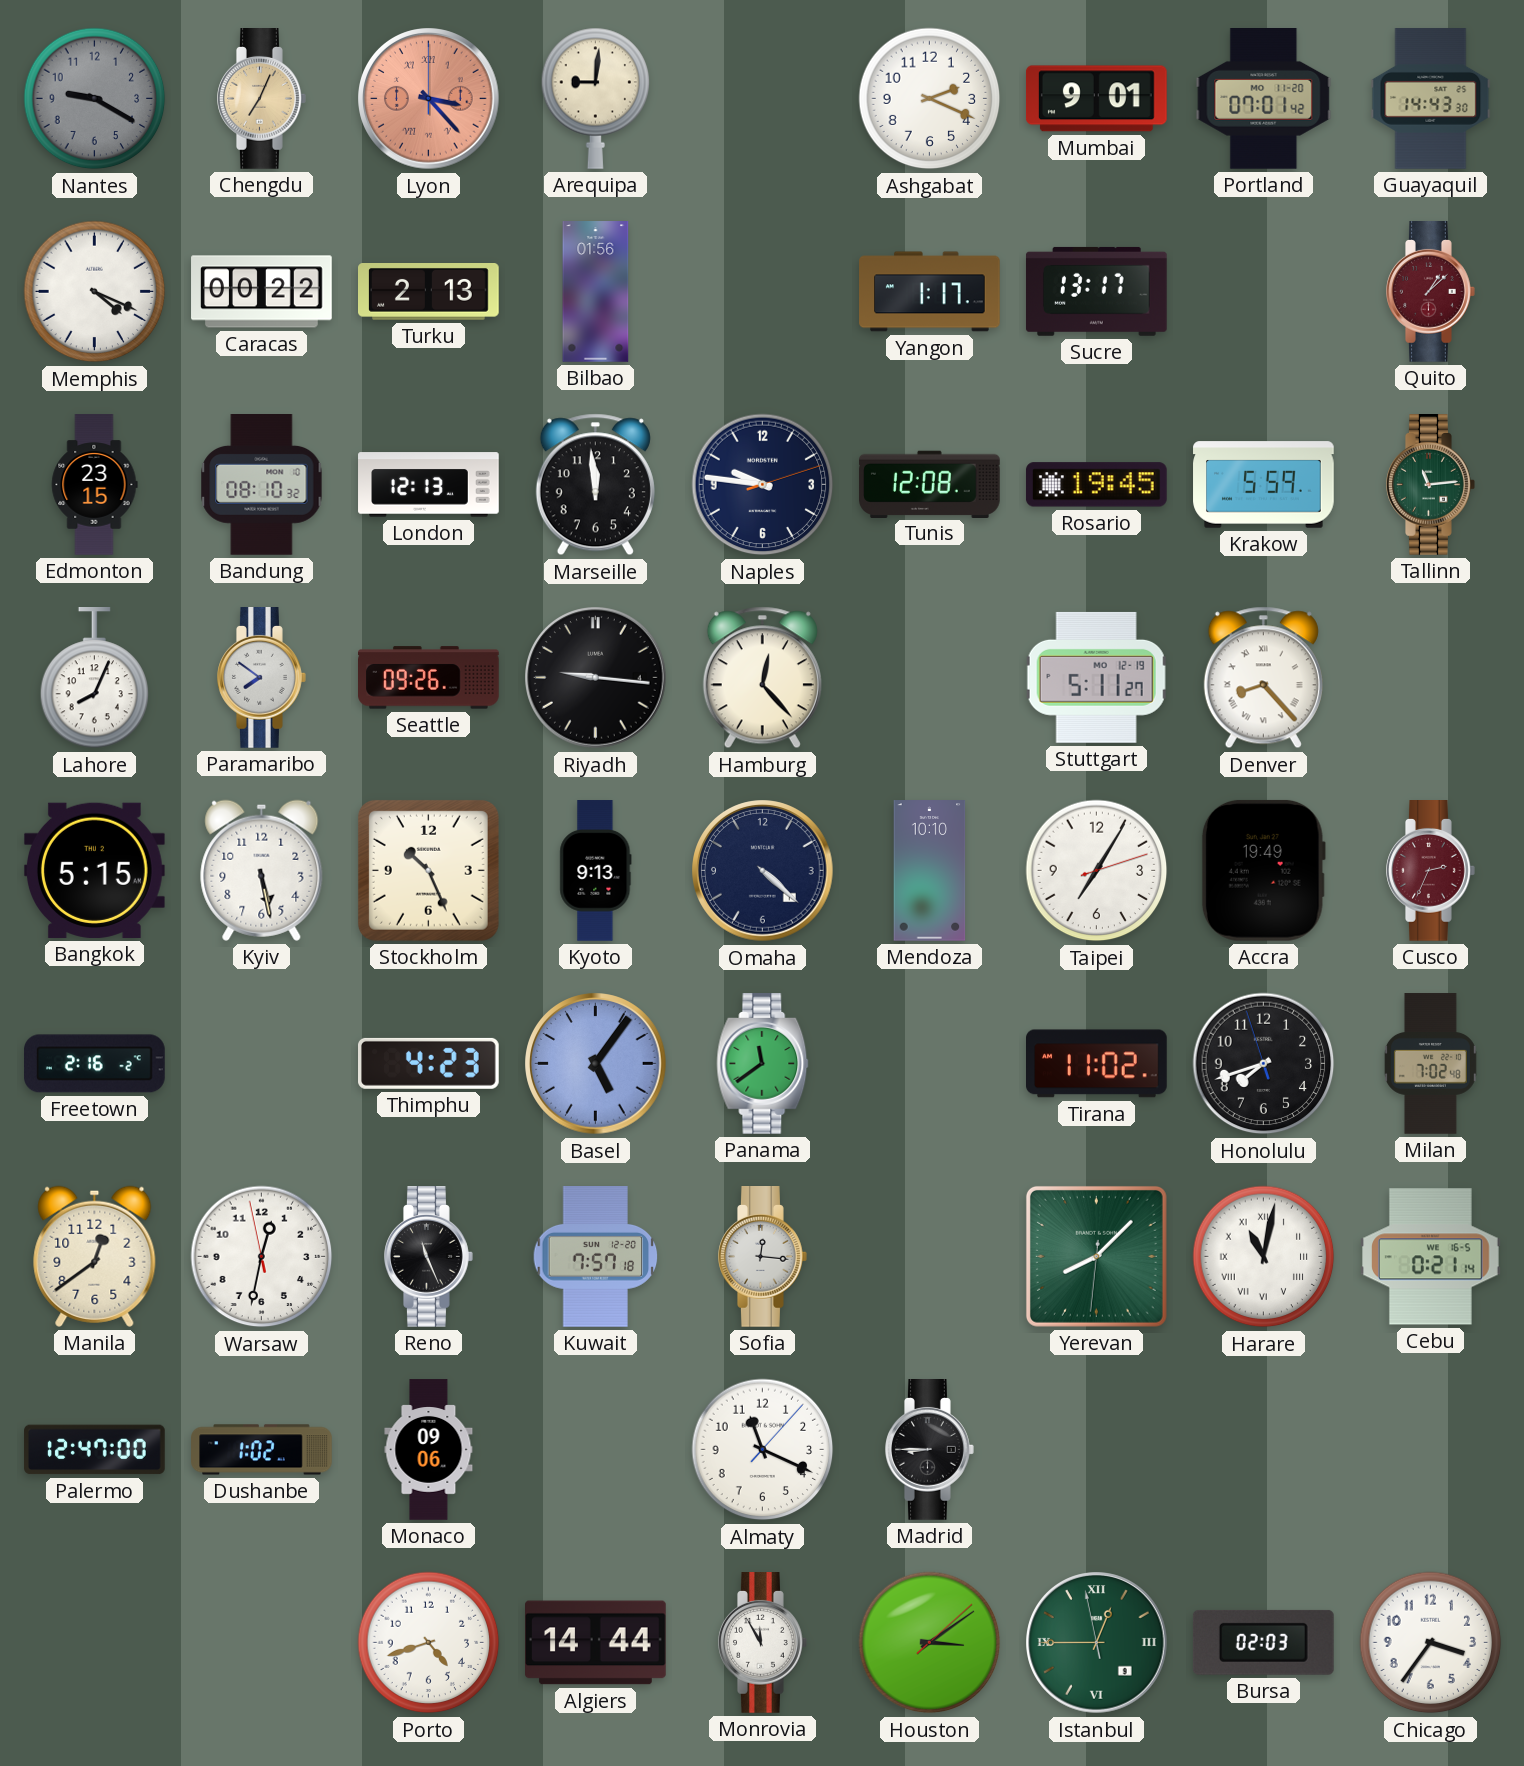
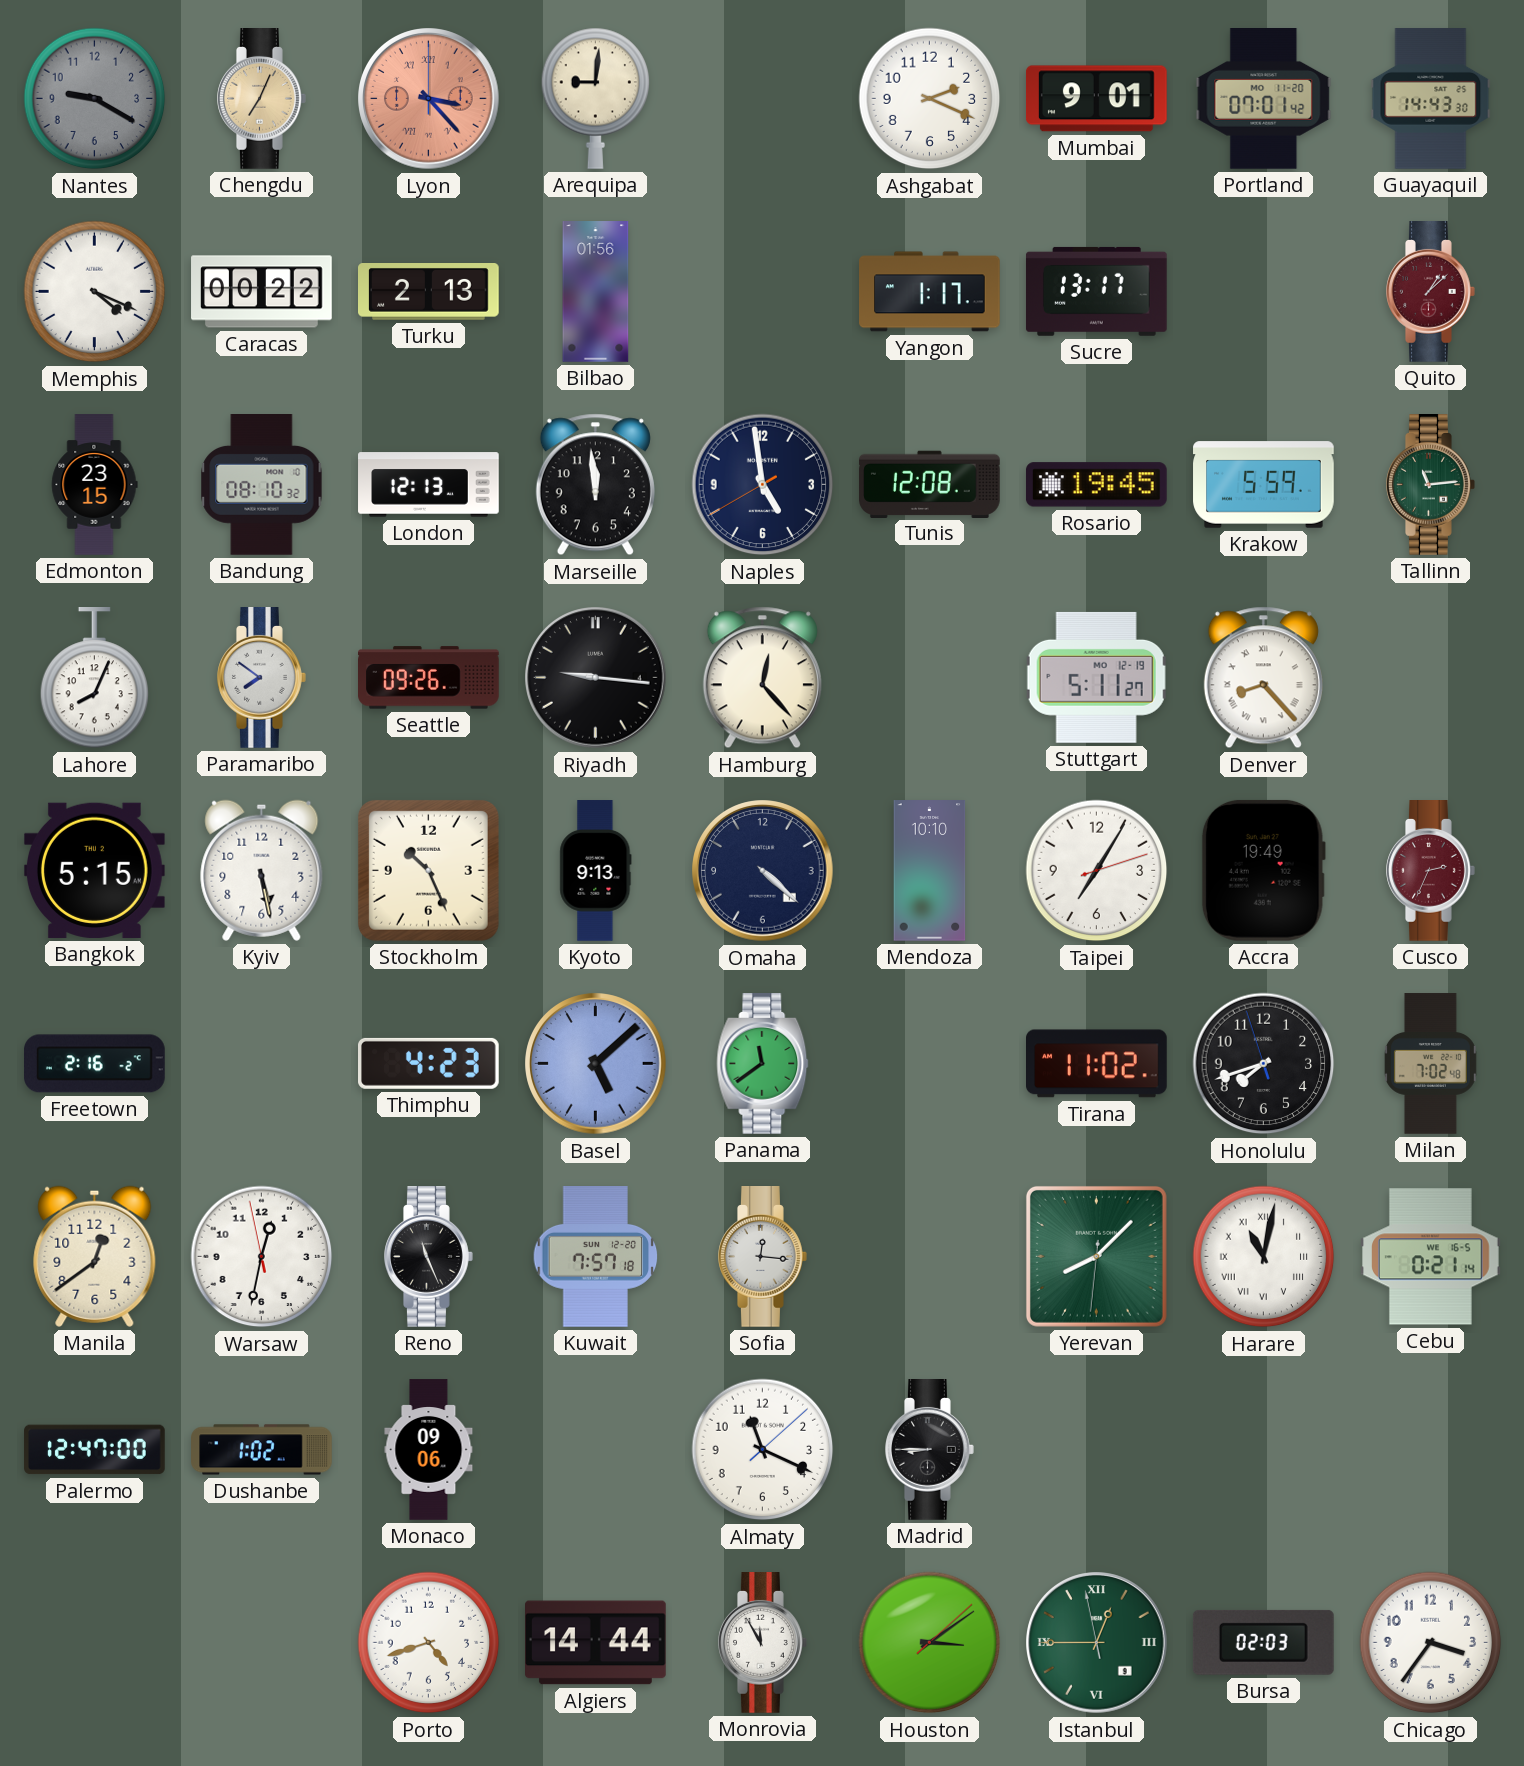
Naples: 9:46 -> 4:58 (763, 485)
Basel: 5:06 -> 5:08 (596, 1064)
Almaty: 11:19:07 -> 11:19:08 (763, 1450)
